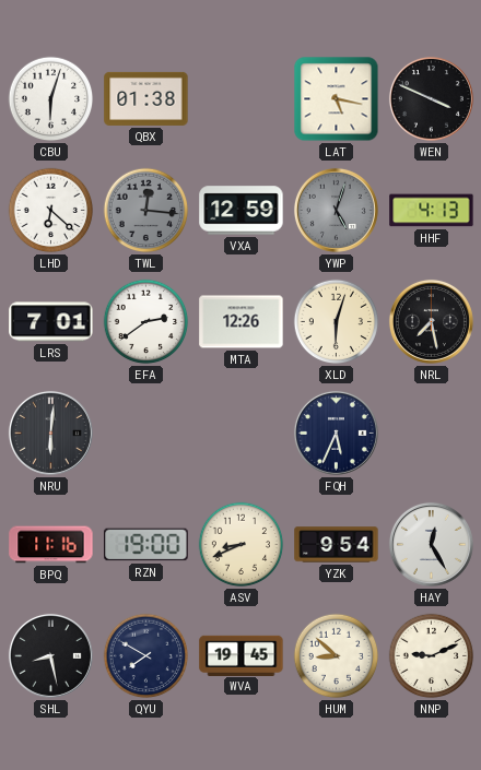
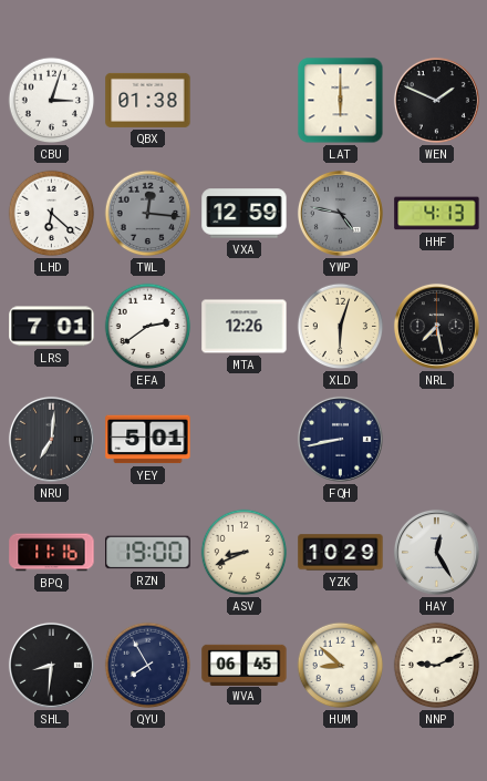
CBU: 6:03 -> 3:03 (52, 101)
LAT: 5:17 -> 6:00 (341, 101)
WEN: 3:49 -> 1:49 (436, 100)
YWP: 5:03 -> 4:47 (340, 213)
NRU: 6:01 -> 7:01 (51, 439)
YEY: none -> 5:01 (148, 440)
FQH: 5:34 -> 8:43 (340, 439)
YZK: 9:54 -> 10:29 (341, 553)
SHL: 8:28 -> 8:31 (51, 665)
QYU: 7:50 -> 7:55 (148, 666)
WVA: 19:45 -> 06:45 (245, 665)
